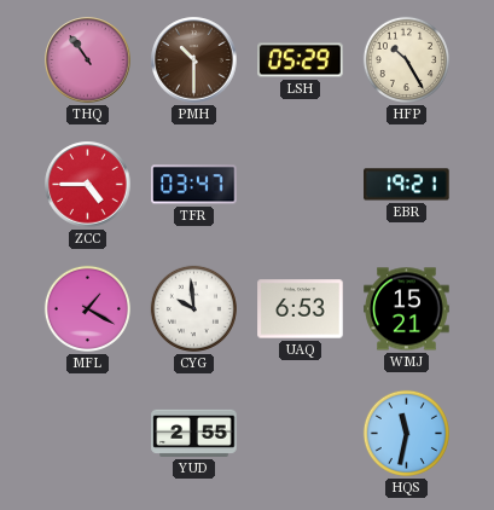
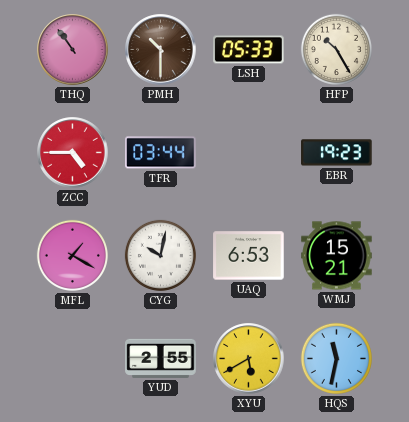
LSH: 05:29 -> 05:33 (249, 50)
TFR: 03:47 -> 03:44 (161, 153)
EBR: 19:21 -> 19:23 (337, 153)
CYG: 9:59 -> 10:02 (160, 255)
XYU: none -> 5:40 (249, 359)
